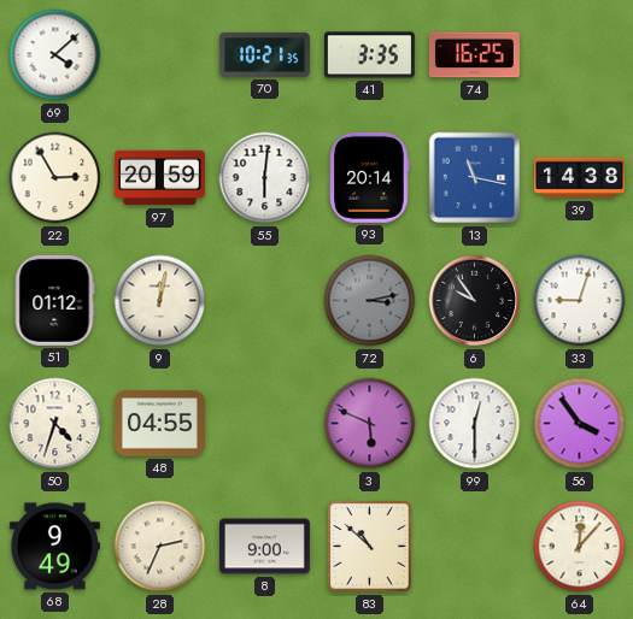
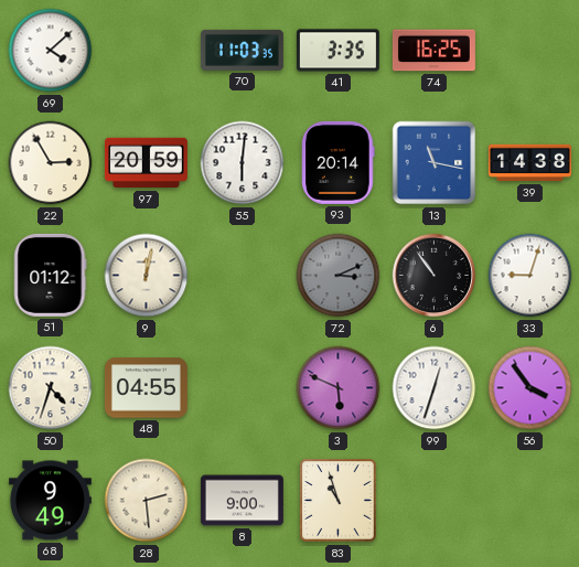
70: 10:21 -> 11:03 (242, 50)
72: 3:13 -> 3:11 (339, 276)
6: 9:54 -> 10:54 (435, 276)
99: 12:30 -> 12:33 (435, 388)
28: 2:34 -> 2:29 (147, 501)
83: 10:52 -> 10:57 (339, 501)
64: 12:07 -> none (580, 547)
